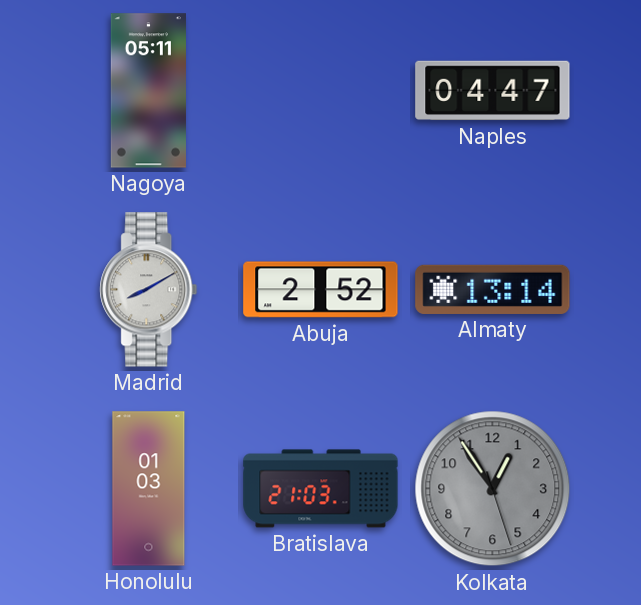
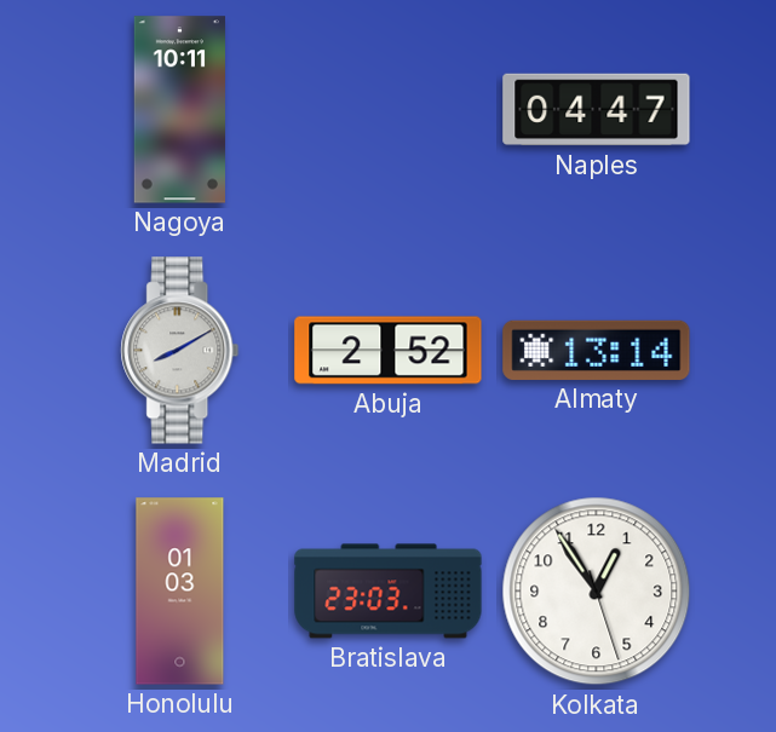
Nagoya: 05:11 -> 10:11 (179, 110)
Bratislava: 21:03 -> 23:03 (389, 592)
Kolkata dial: grey -> white (597, 592)
